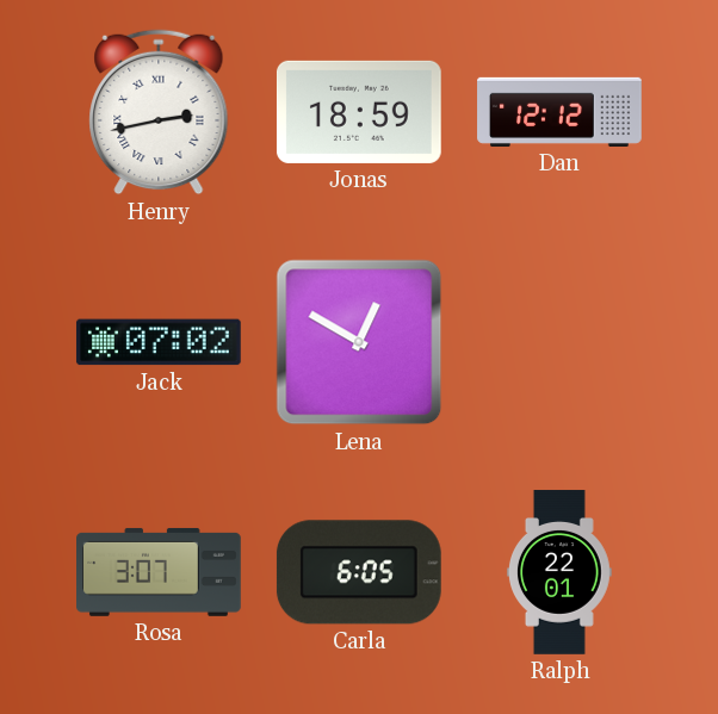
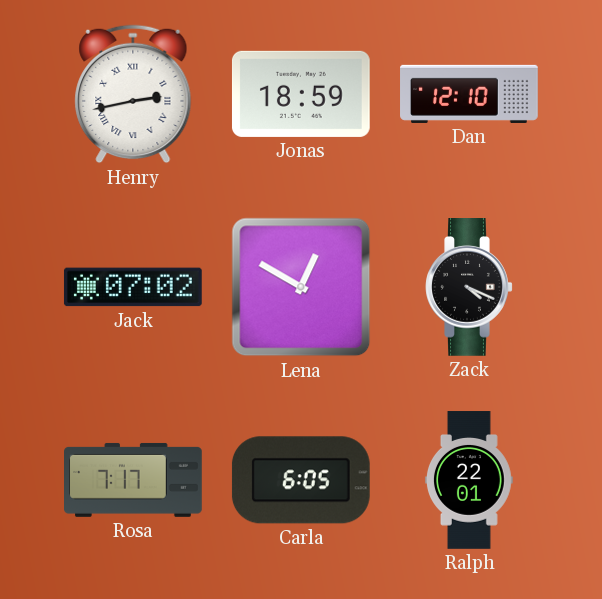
Dan: 12:12 -> 12:10 (469, 94)
Zack: none -> 4:19 (469, 288)
Rosa: 3:07 -> 7:17 (134, 480)
